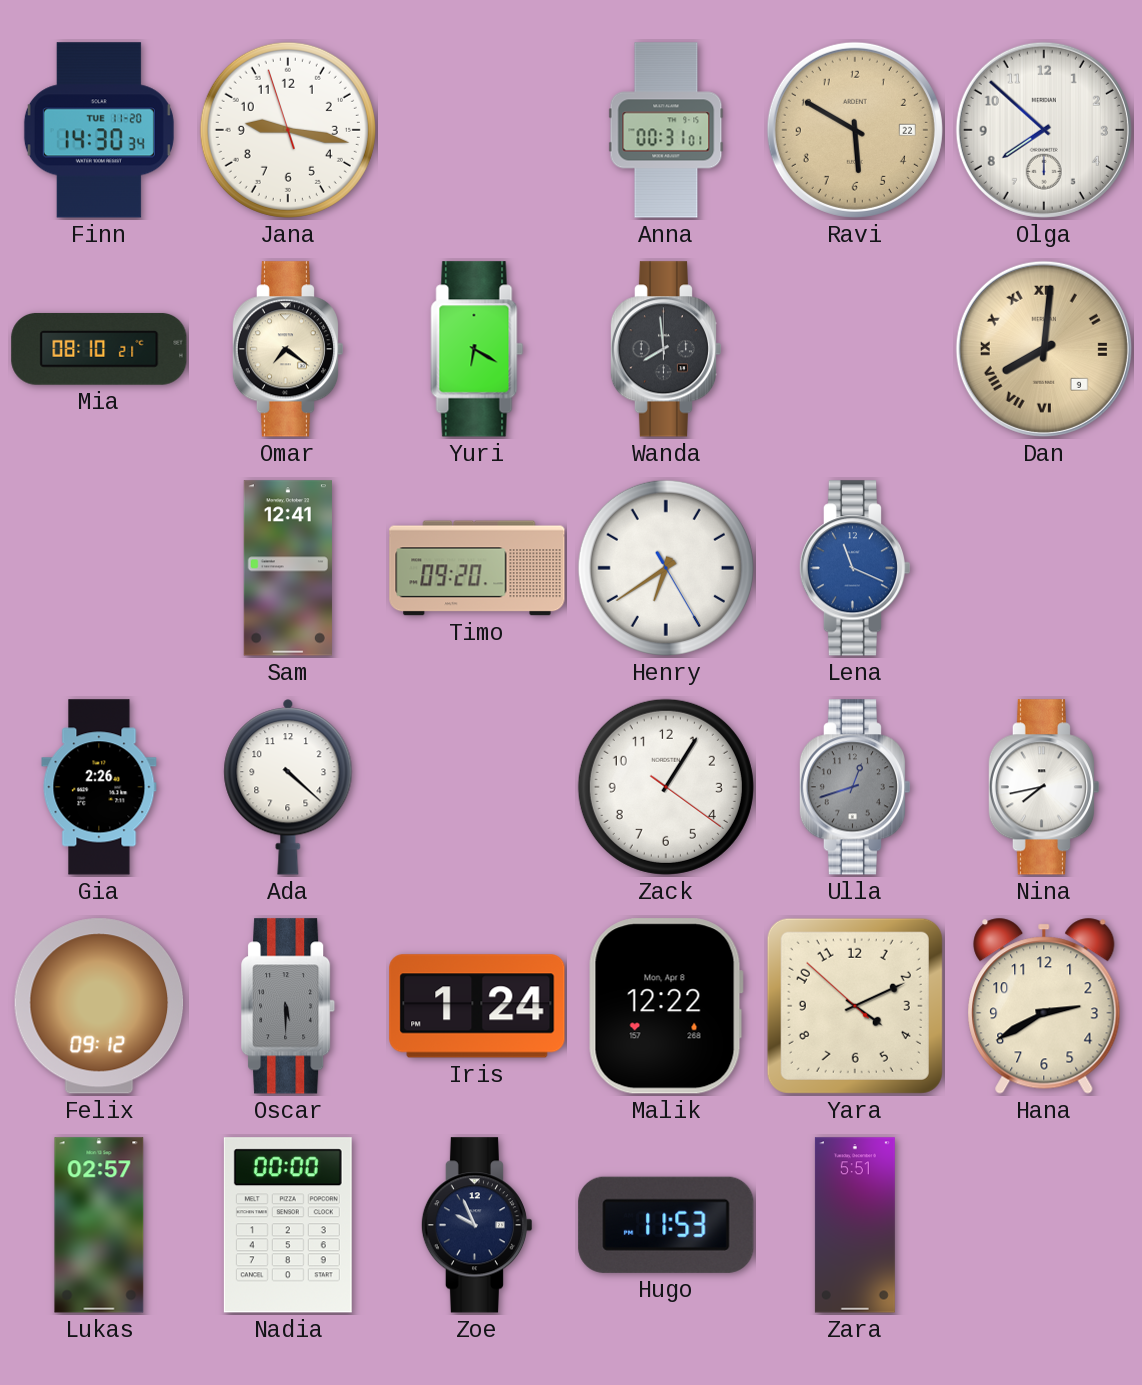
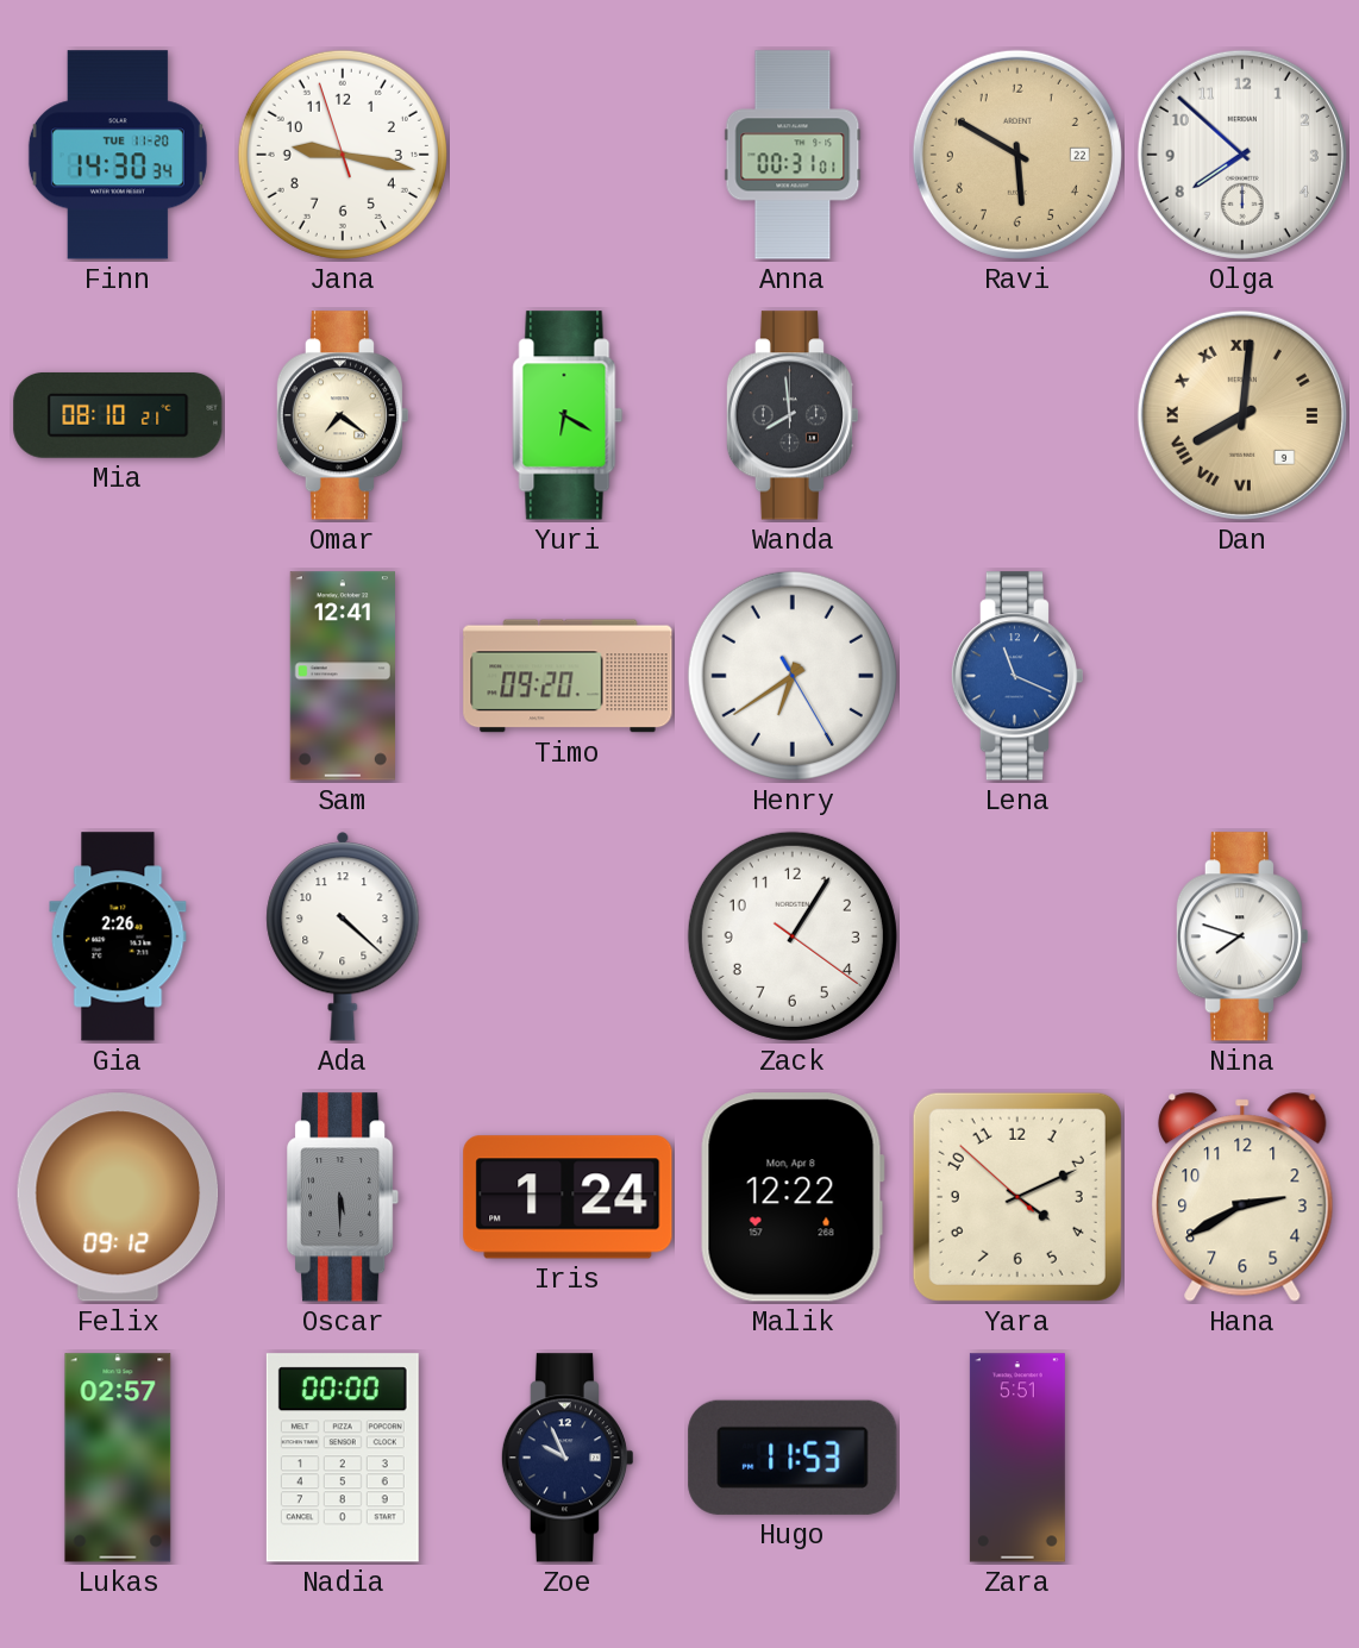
Ulla: 12:42 -> none (855, 787)
Nina: 7:43 -> 7:48 (1242, 936)
